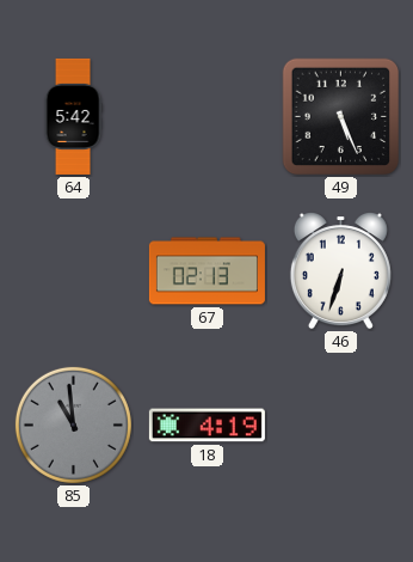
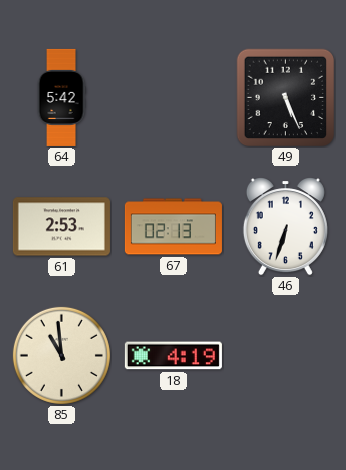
61: none -> 2:53 (61, 227)
85 dial: grey -> cream (61, 355)
